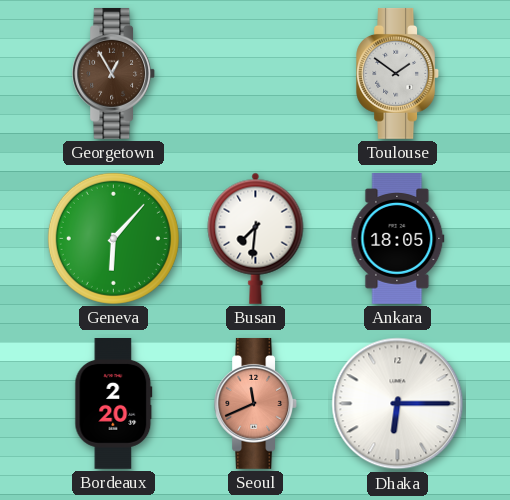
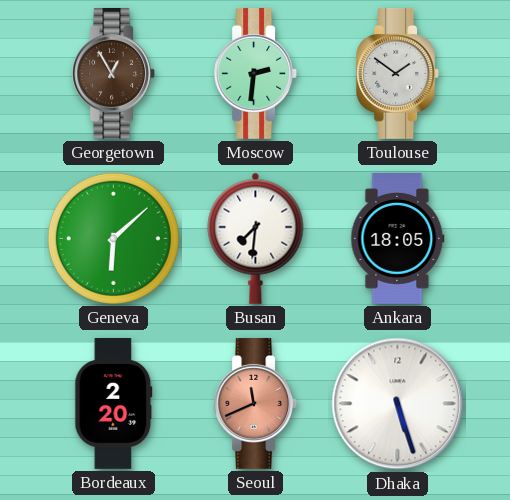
Moscow: none -> 2:31 (256, 73)
Geneva: 6:07 -> 6:08 (113, 238)
Dhaka: 6:15 -> 5:27 (398, 404)
